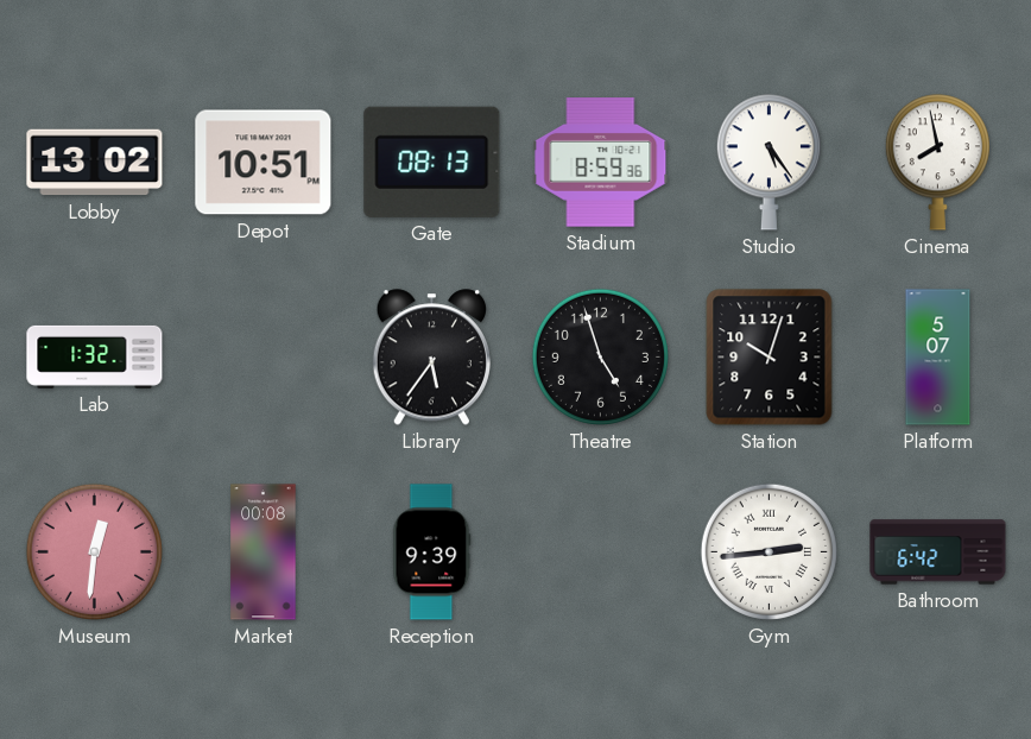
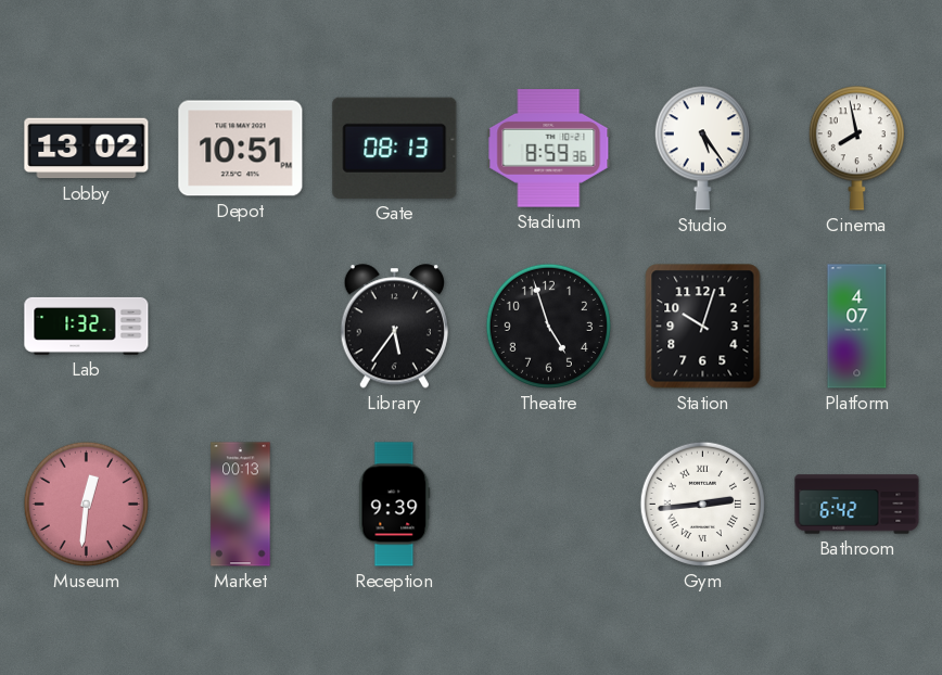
Platform: 5:07 -> 4:07 (857, 327)
Market: 00:08 -> 00:13 (241, 505)
